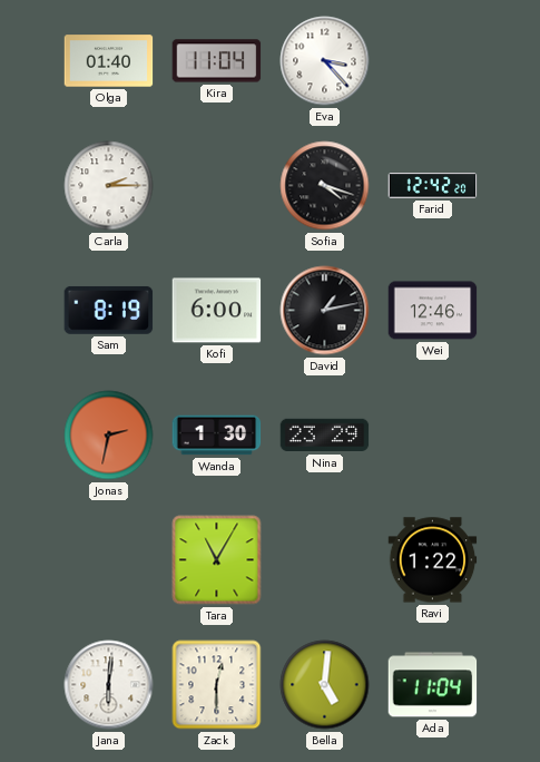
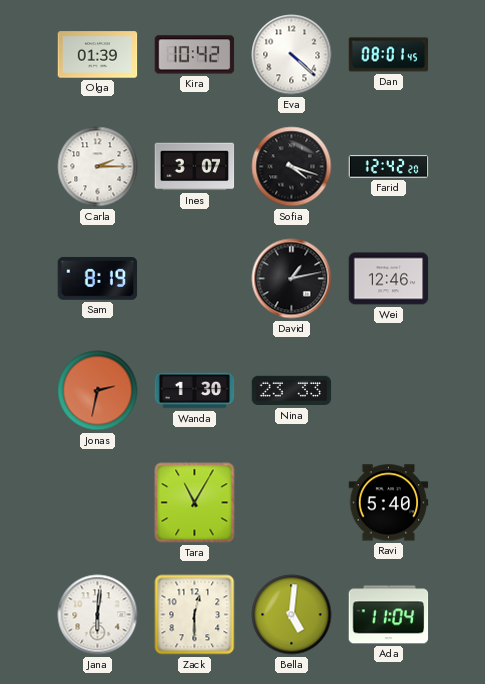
Olga: 01:40 -> 01:39 (98, 55)
Kira: 11:04 -> 10:42 (195, 55)
Eva: 3:23 -> 4:22 (292, 55)
Dan: none -> 08:01 (389, 55)
Ines: none -> 3:07 (195, 167)
Kofi: 6:00 -> none (217, 311)
Nina: 23:29 -> 23:33 (292, 391)
Ravi: 1:22 -> 5:40 (389, 503)
